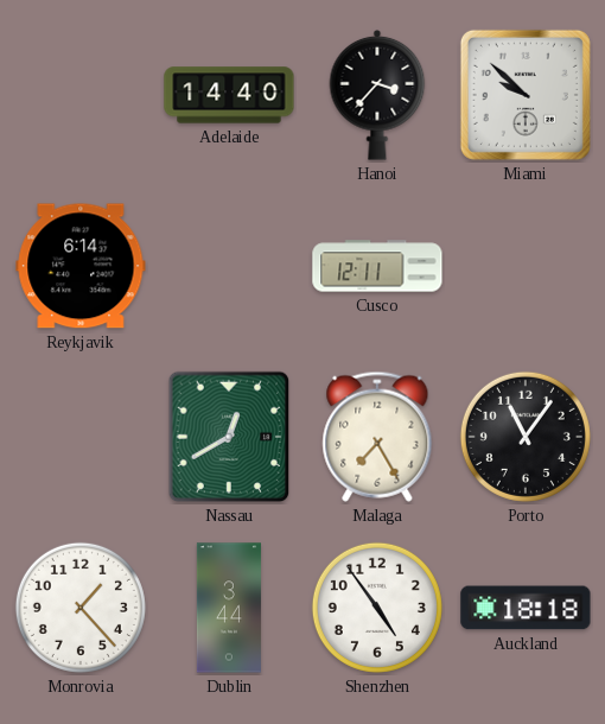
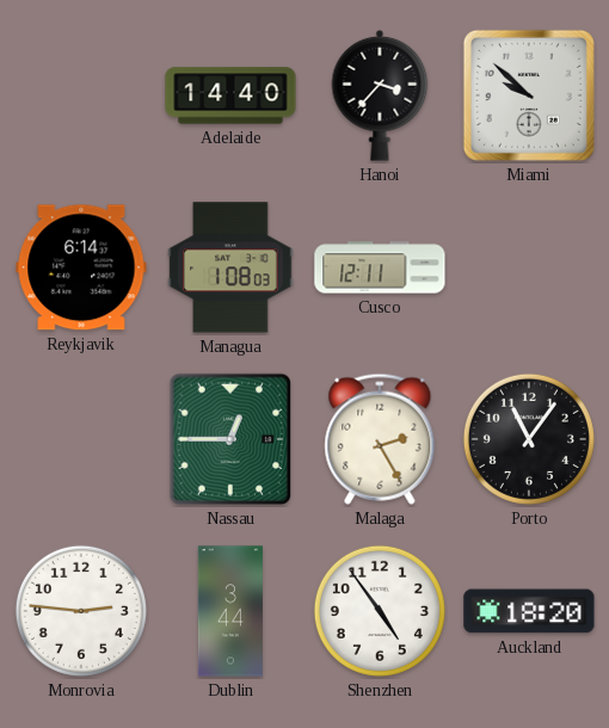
Managua: none -> 1:08 (230, 267)
Nassau: 12:40 -> 12:45 (230, 439)
Malaga: 7:25 -> 2:25 (380, 439)
Monrovia: 1:23 -> 2:46 (81, 611)
Auckland: 18:18 -> 18:20 (529, 611)
